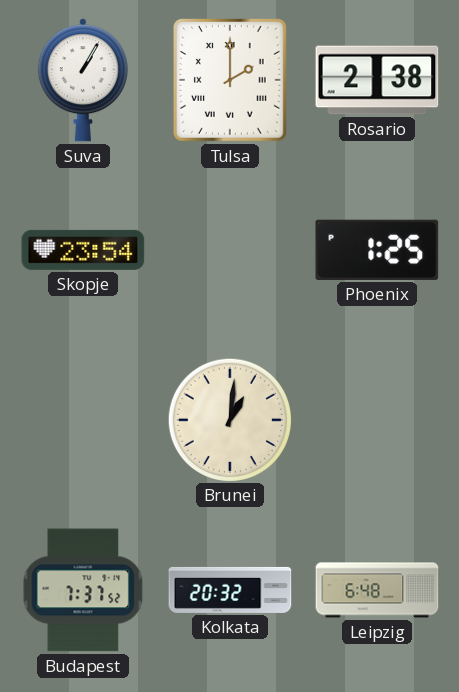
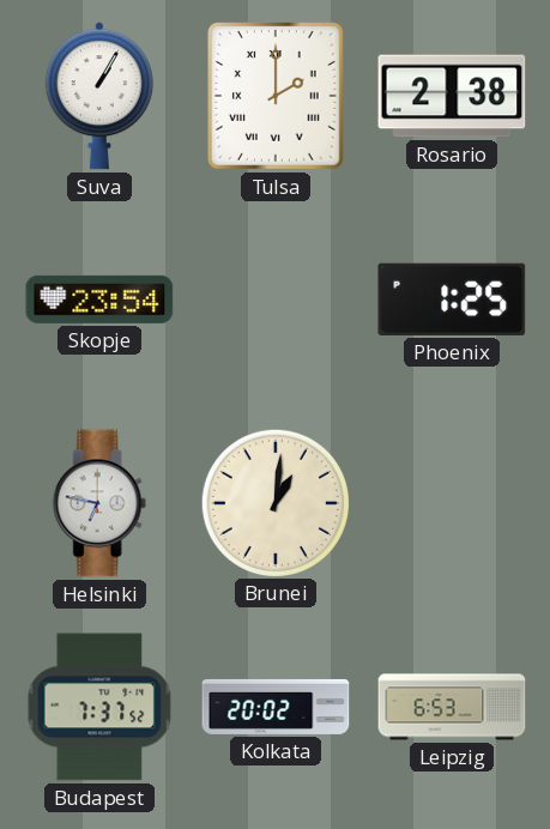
Helsinki: none -> 6:47 (99, 503)
Kolkata: 20:32 -> 20:02 (276, 707)
Leipzig: 6:48 -> 6:53 (452, 707)
